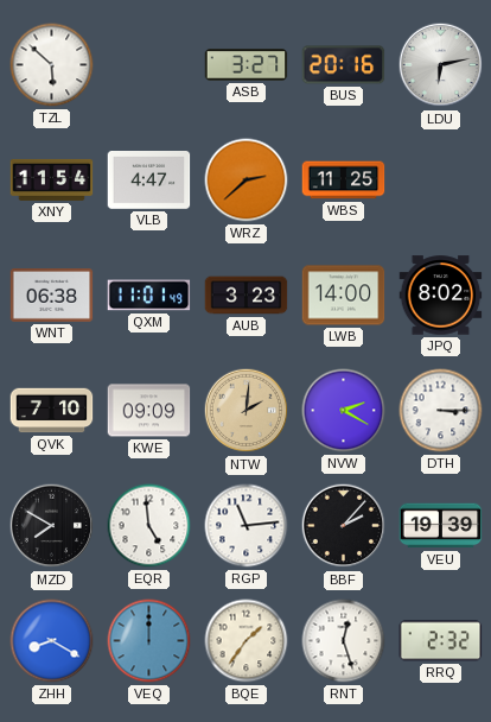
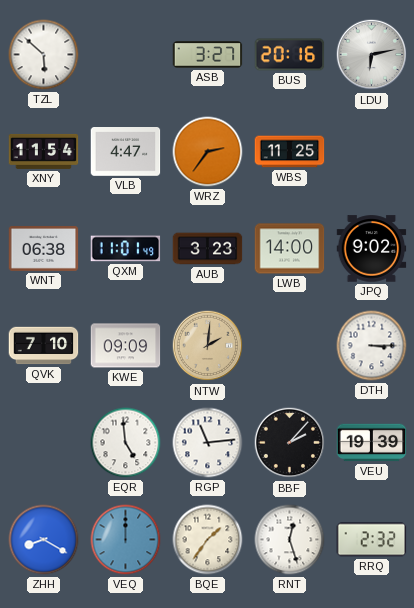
WRZ: 2:38 -> 2:36 (208, 152)
JPQ: 8:02 -> 9:02 (372, 249)
NVW: 2:20 -> none (344, 411)
MZD: 7:50 -> none (52, 526)
